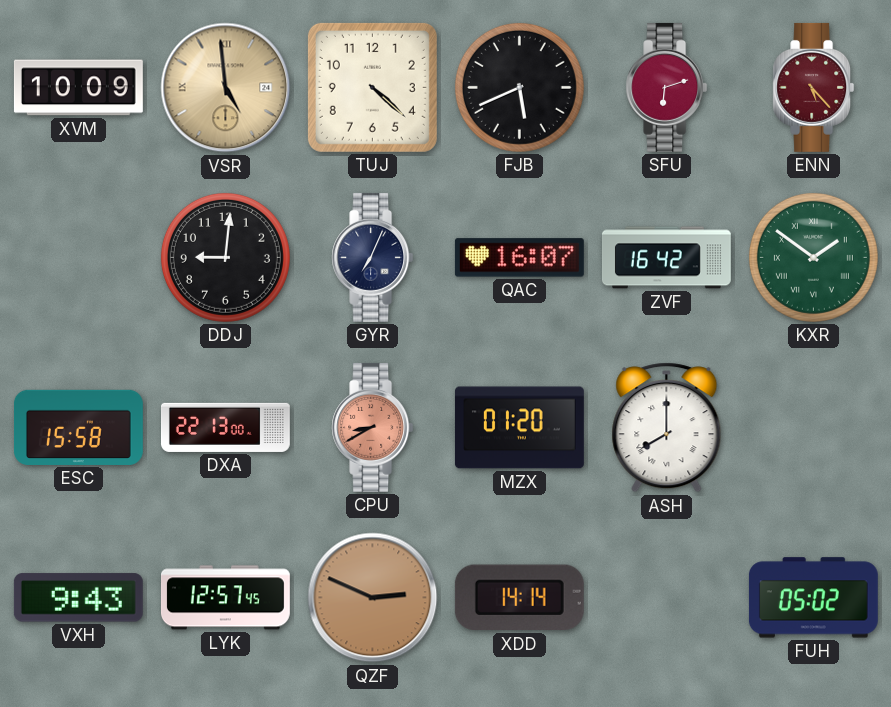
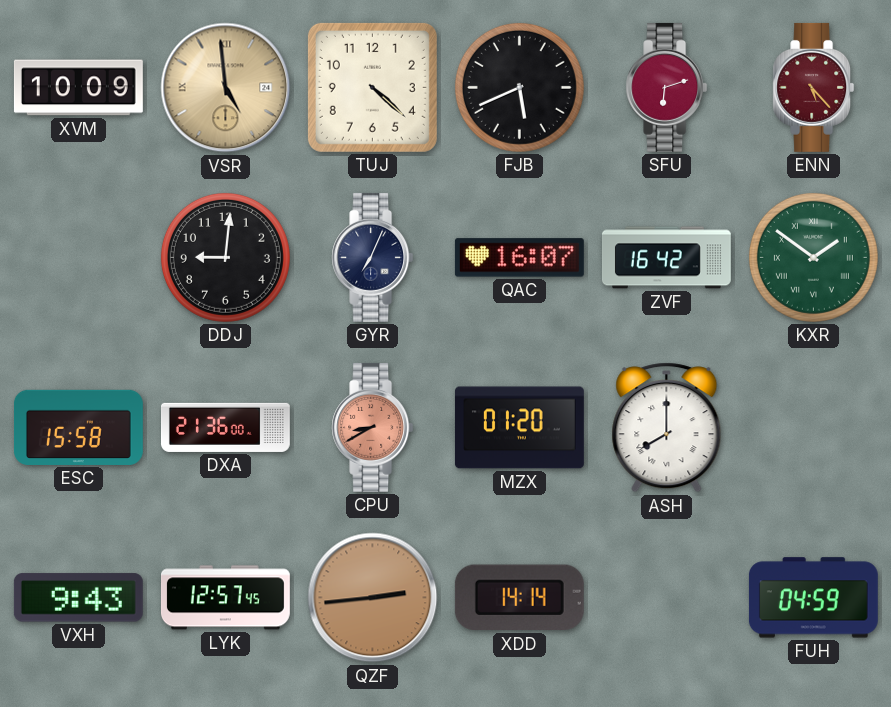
DXA: 22:13 -> 21:36 (225, 427)
QZF: 2:49 -> 2:44 (373, 598)
FUH: 05:02 -> 04:59 (813, 598)
